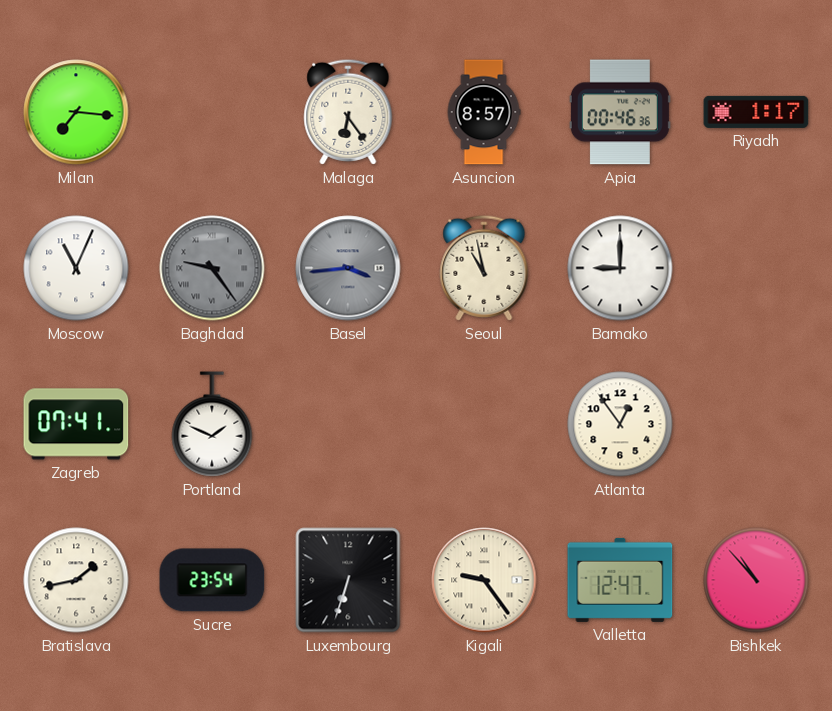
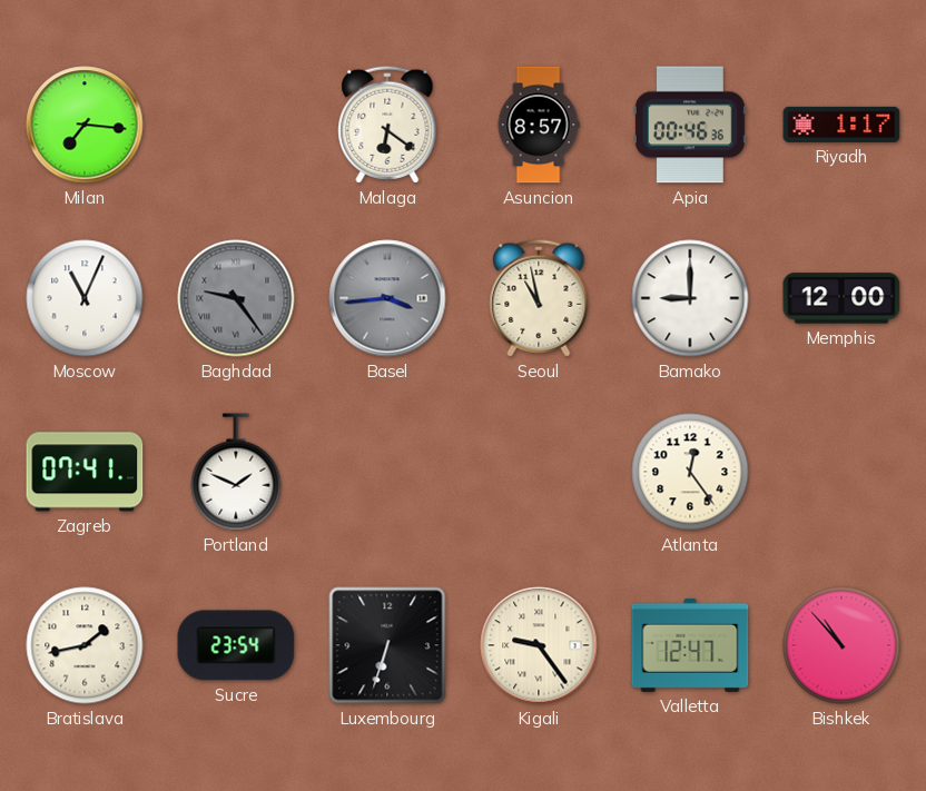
Malaga: 6:24 -> 6:21 (387, 125)
Memphis: none -> 12:00 (841, 298)
Atlanta: 12:54 -> 12:24 (690, 472)
